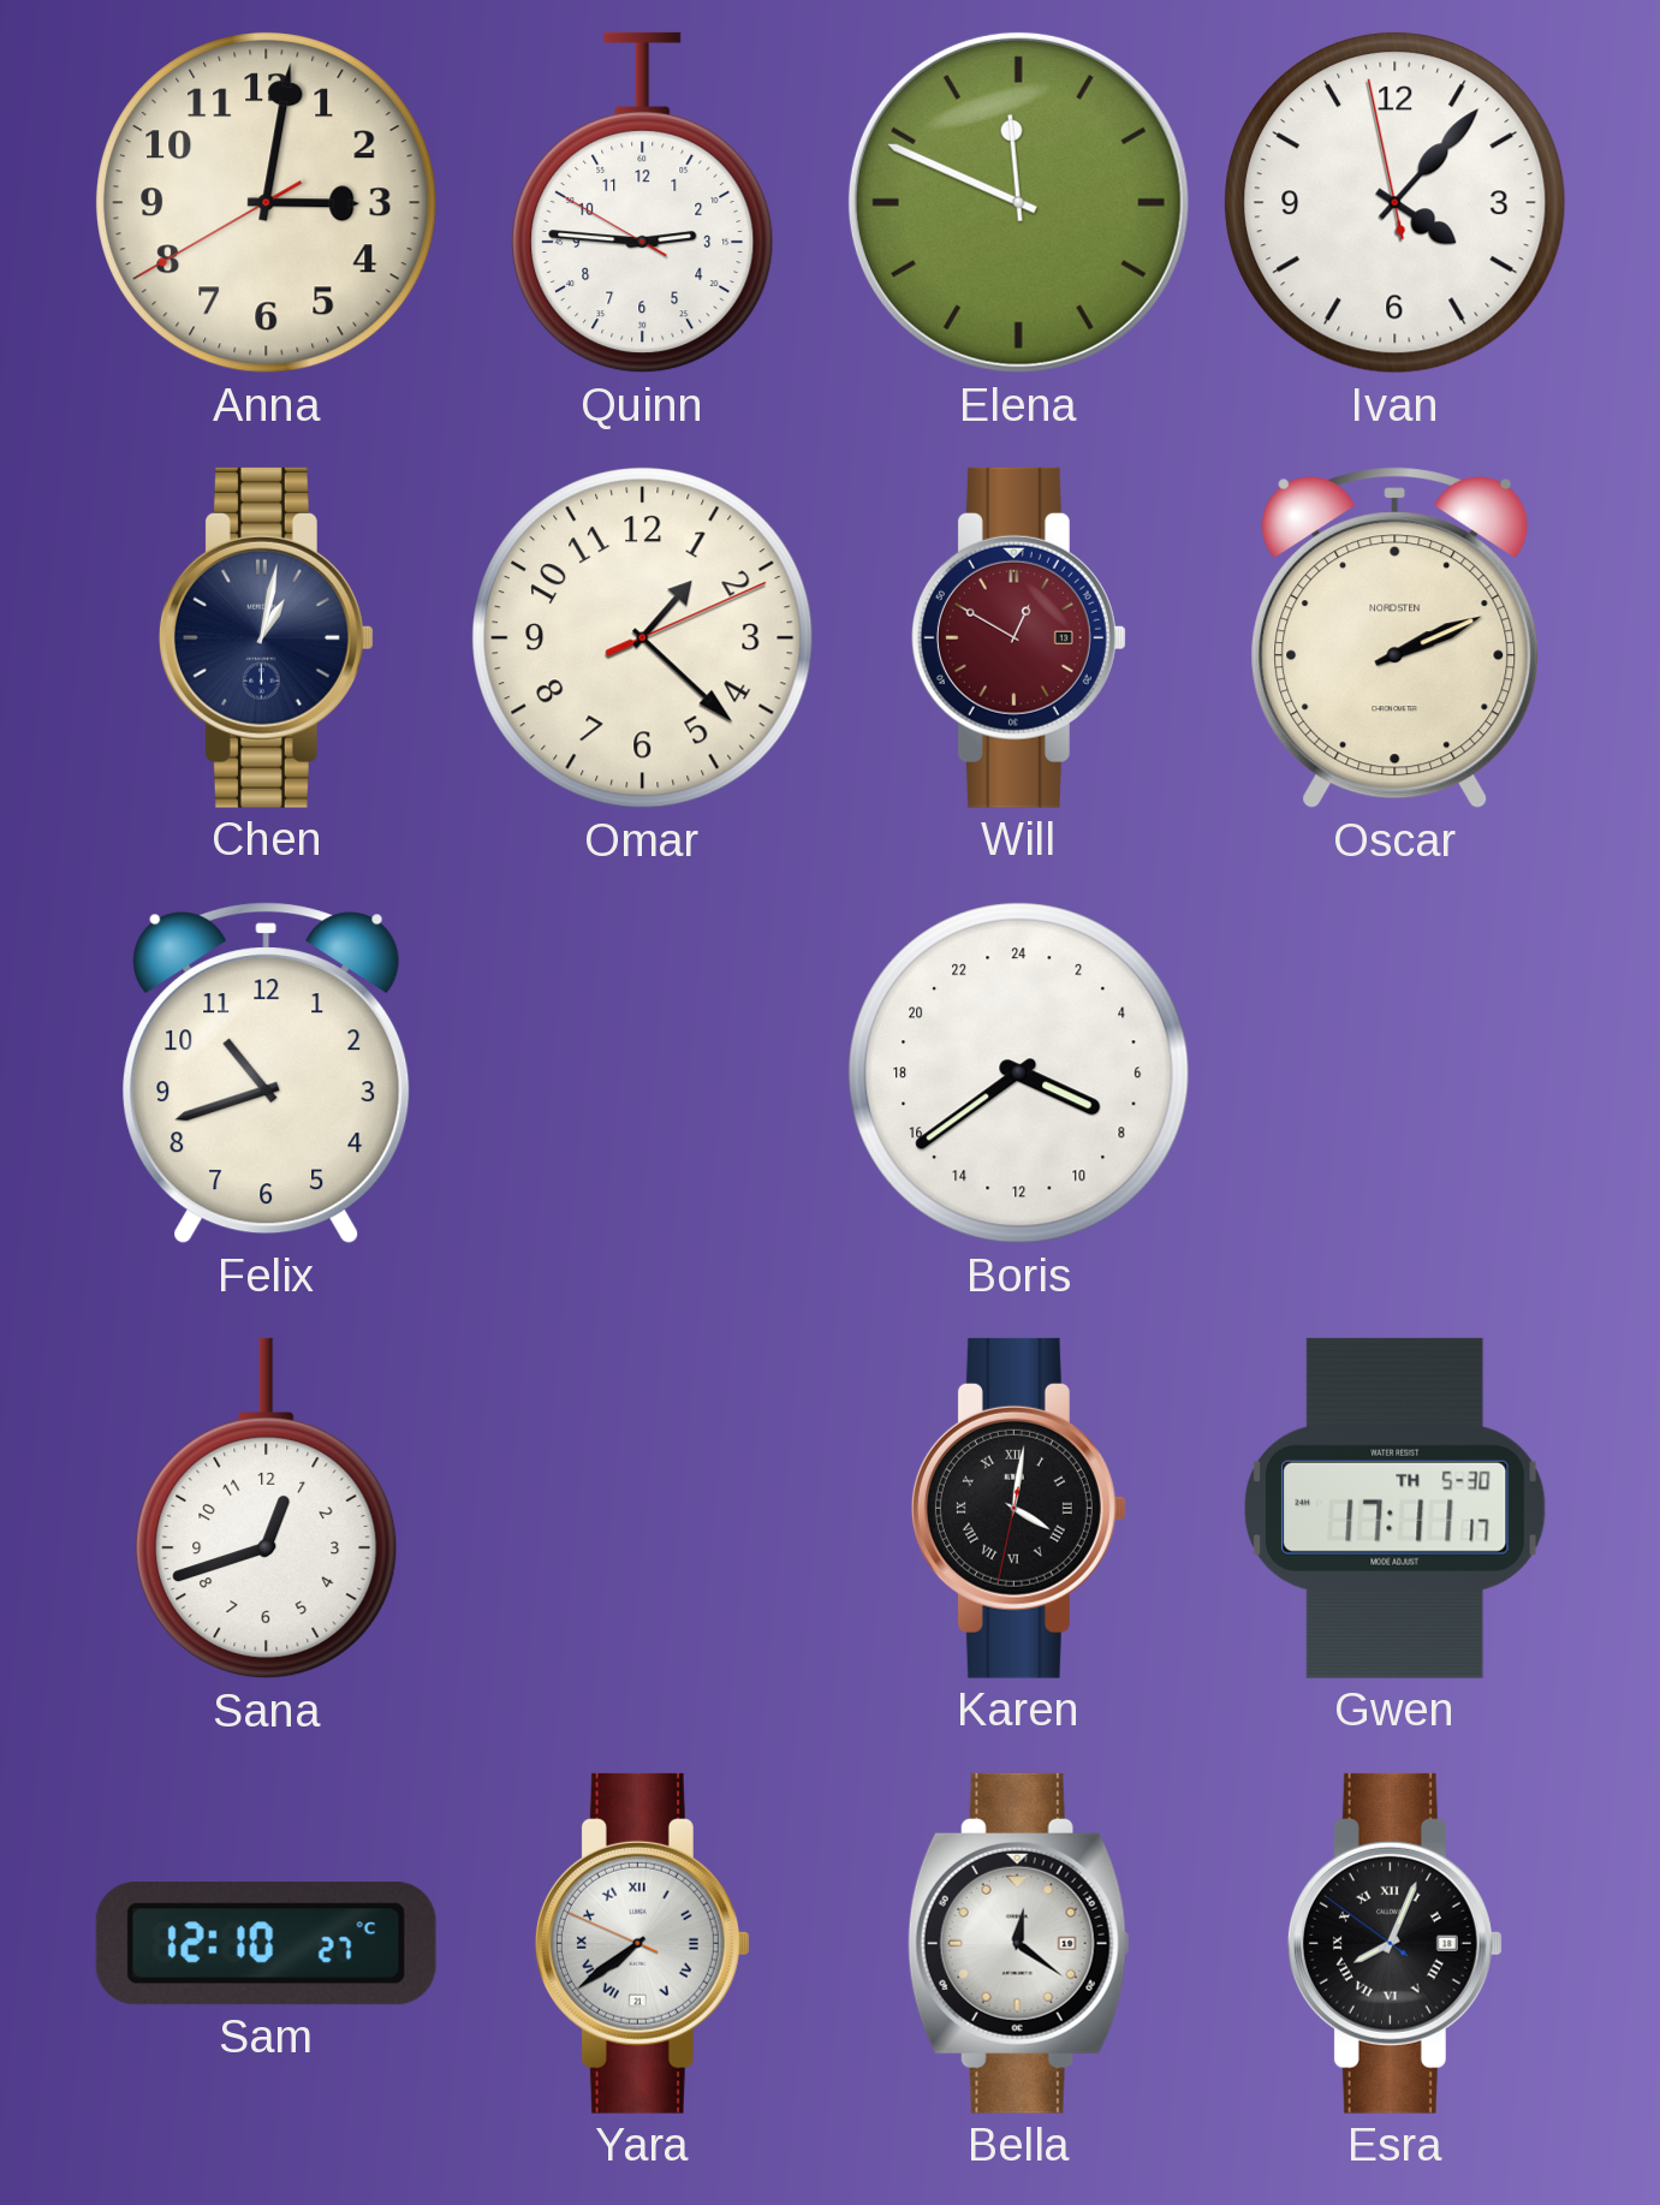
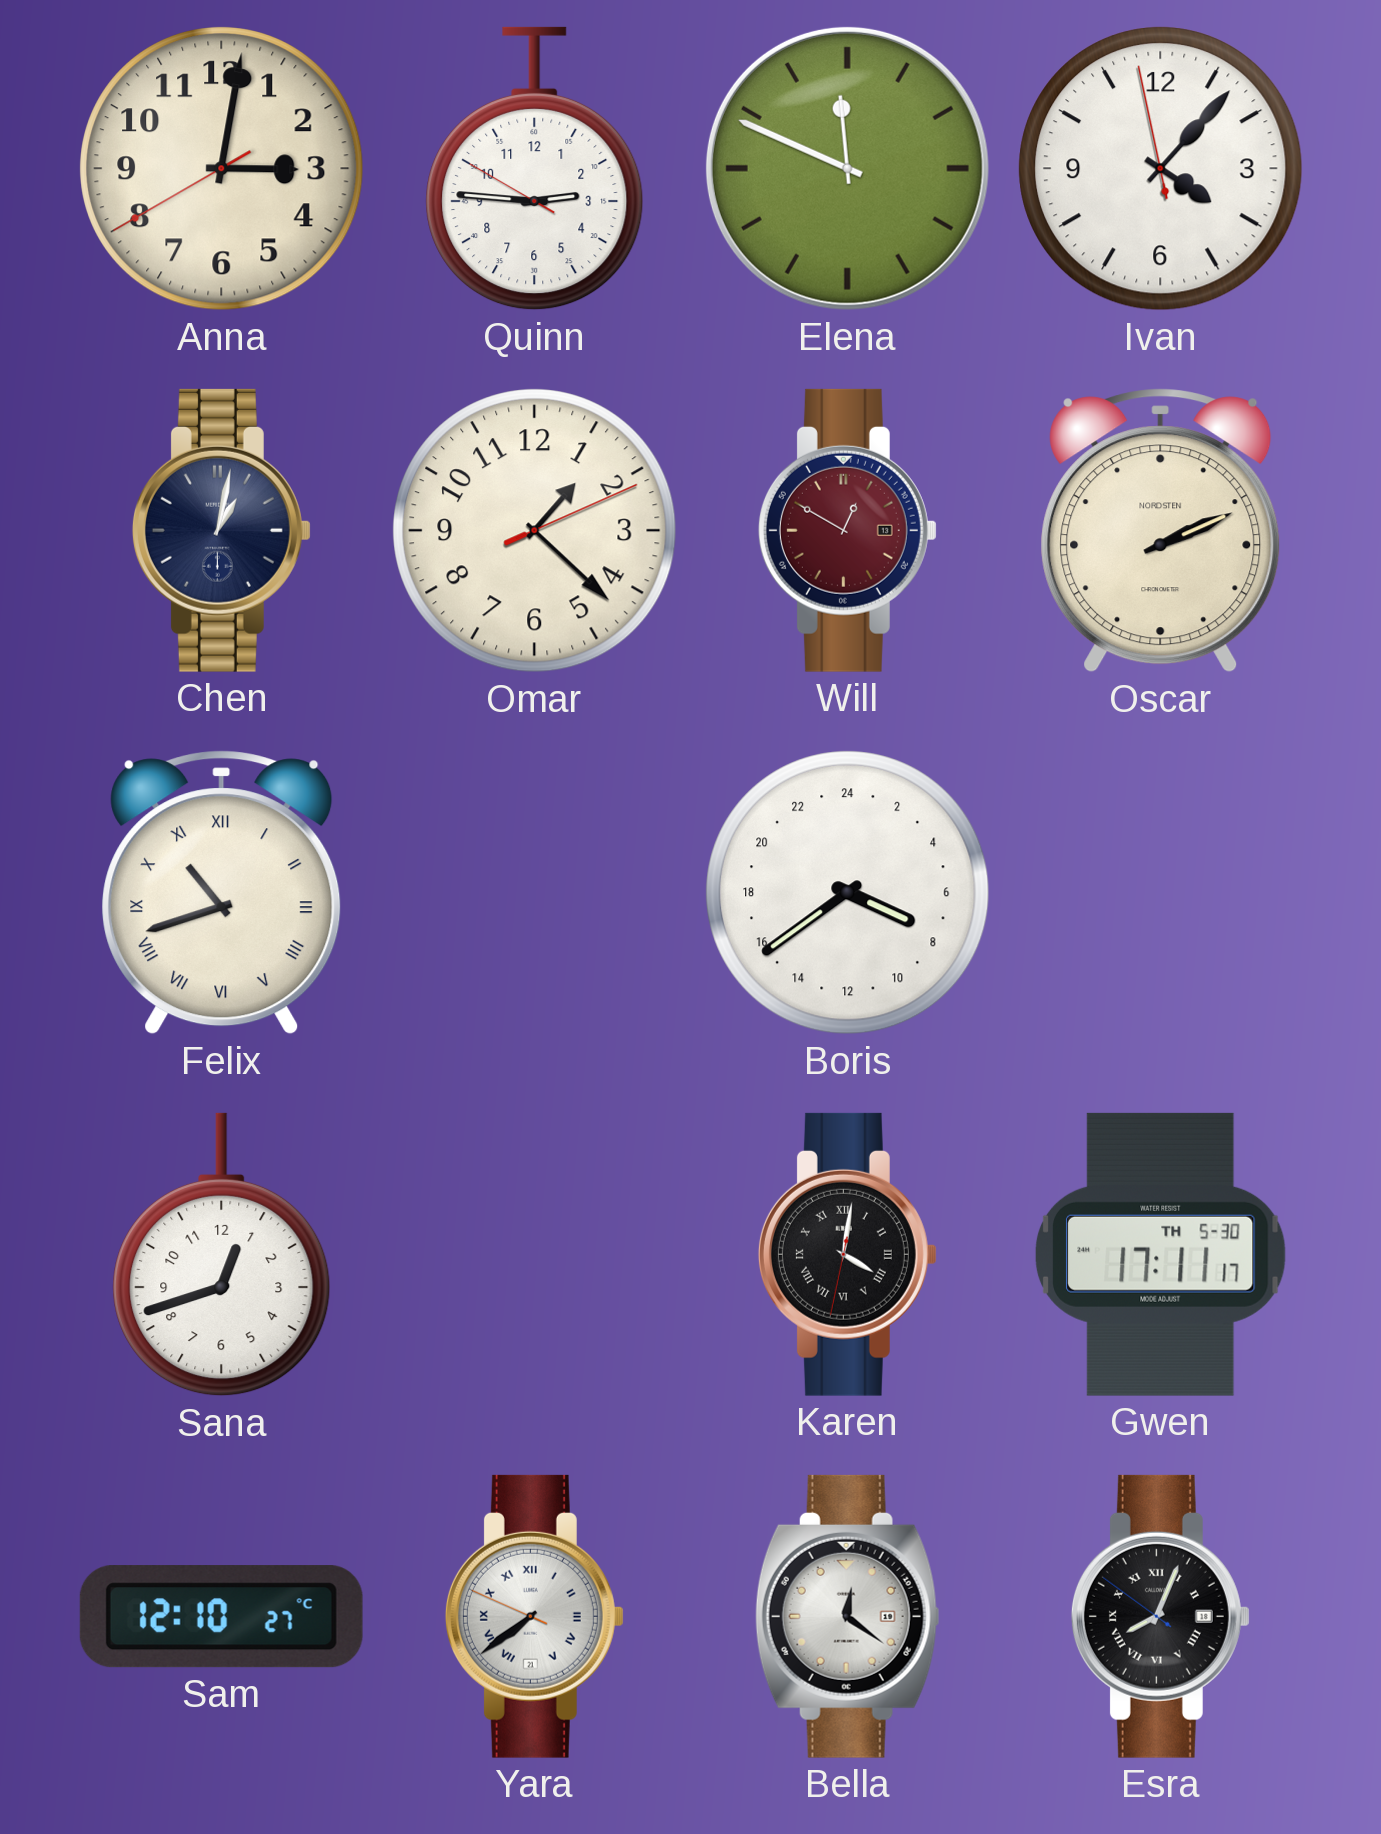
Felix numerals: Arabic -> Roman (222, 893)
